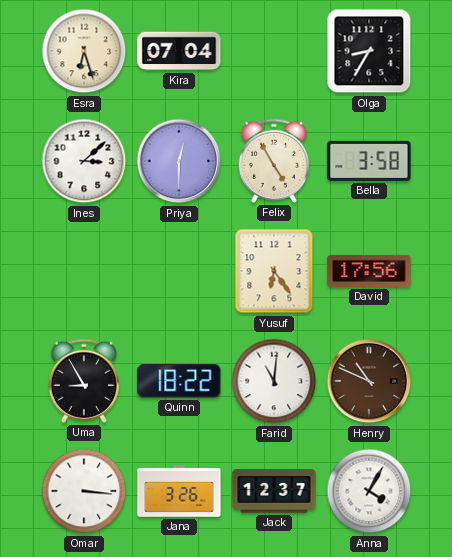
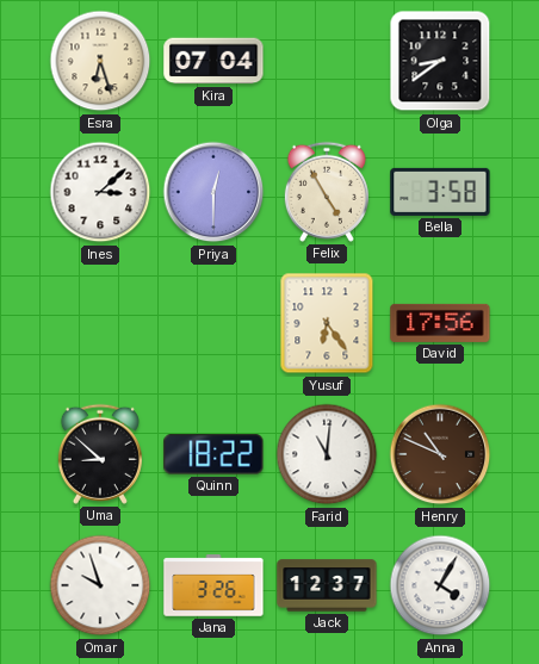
Olga: 8:35 -> 8:39 (440, 61)
Uma: 8:55 -> 8:52 (100, 454)
Omar: 3:16 -> 9:57 (100, 585)
